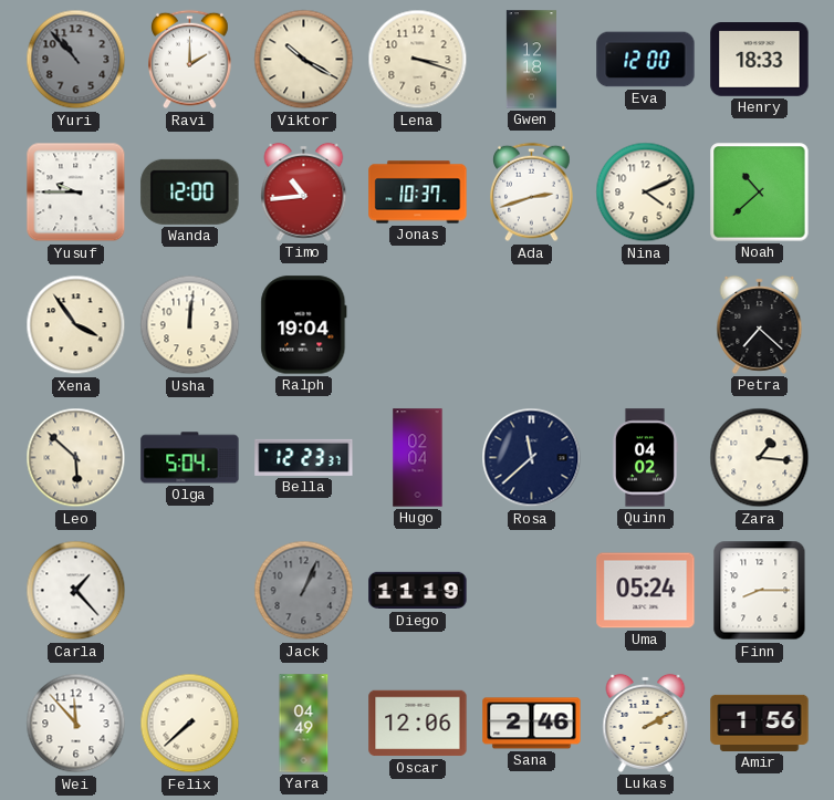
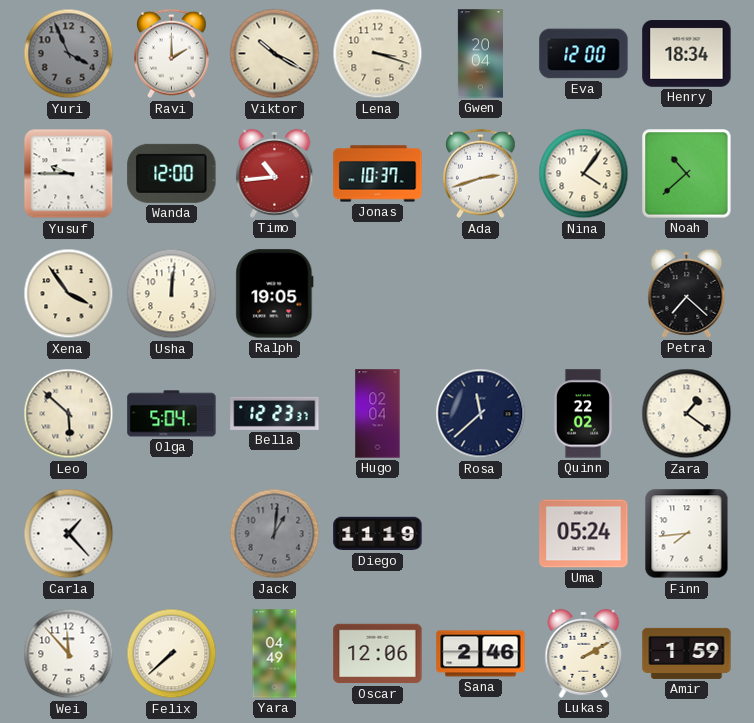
Yuri: 10:53 -> 3:56 (69, 54)
Gwen: 12:18 -> 20:04 (480, 54)
Henry: 18:33 -> 18:34 (687, 54)
Nina: 4:11 -> 4:06 (584, 174)
Ralph: 19:04 -> 19:05 (275, 294)
Quinn: 04:02 -> 22:02 (583, 414)
Zara: 1:16 -> 1:21 (687, 414)
Jack: 1:04 -> 1:01 (275, 534)
Finn: 8:15 -> 7:44 (687, 534)
Amir: 1:56 -> 1:59 (687, 653)
